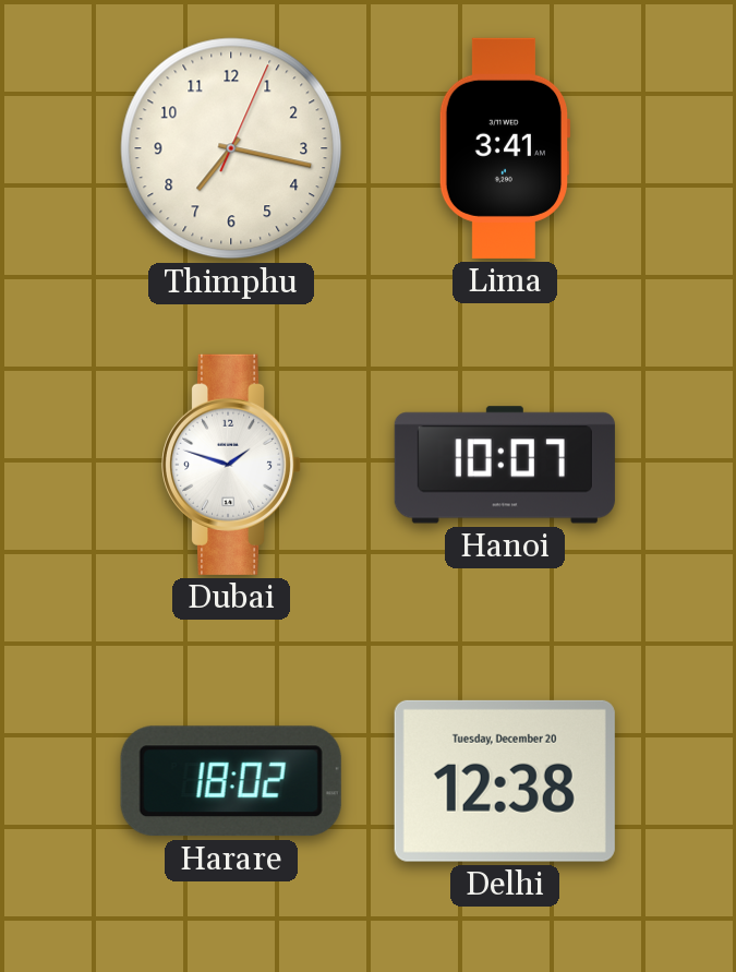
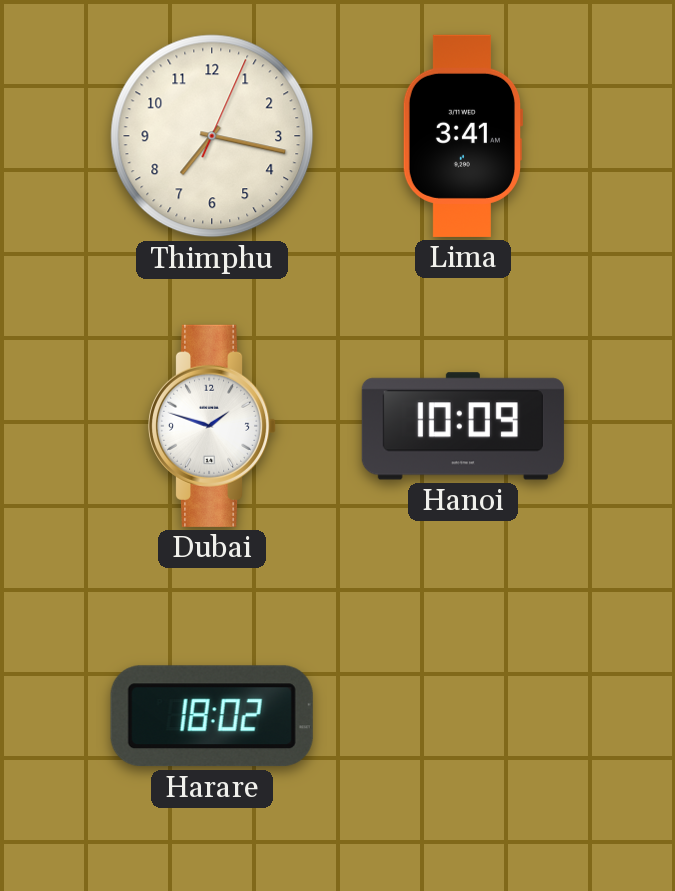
Hanoi: 10:07 -> 10:09 (463, 426)
Delhi: 12:38 -> none (505, 781)
